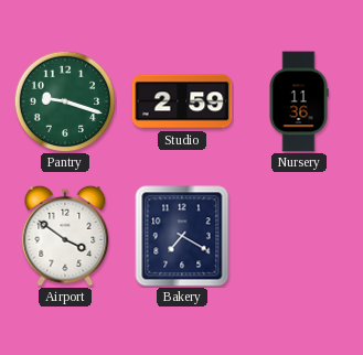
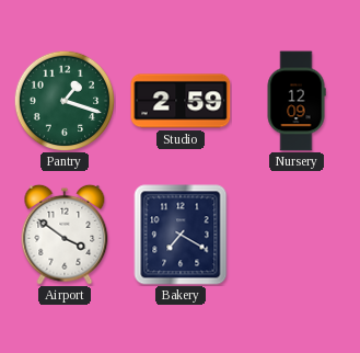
Pantry: 9:18 -> 1:18 (65, 101)
Nursery: 11:36 -> 12:09 (297, 101)
